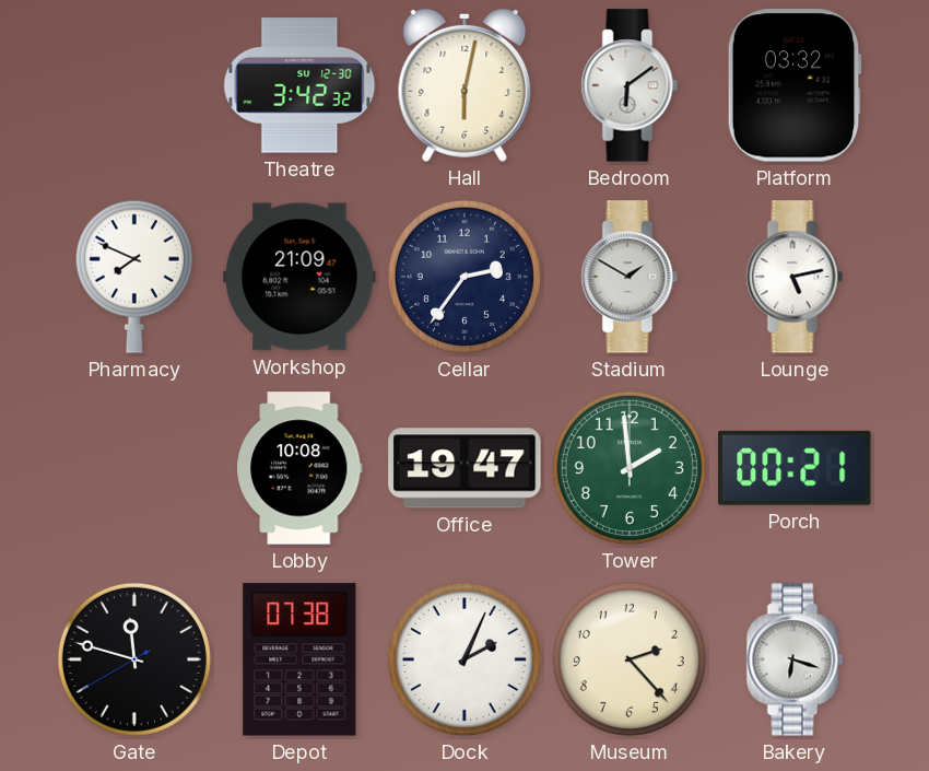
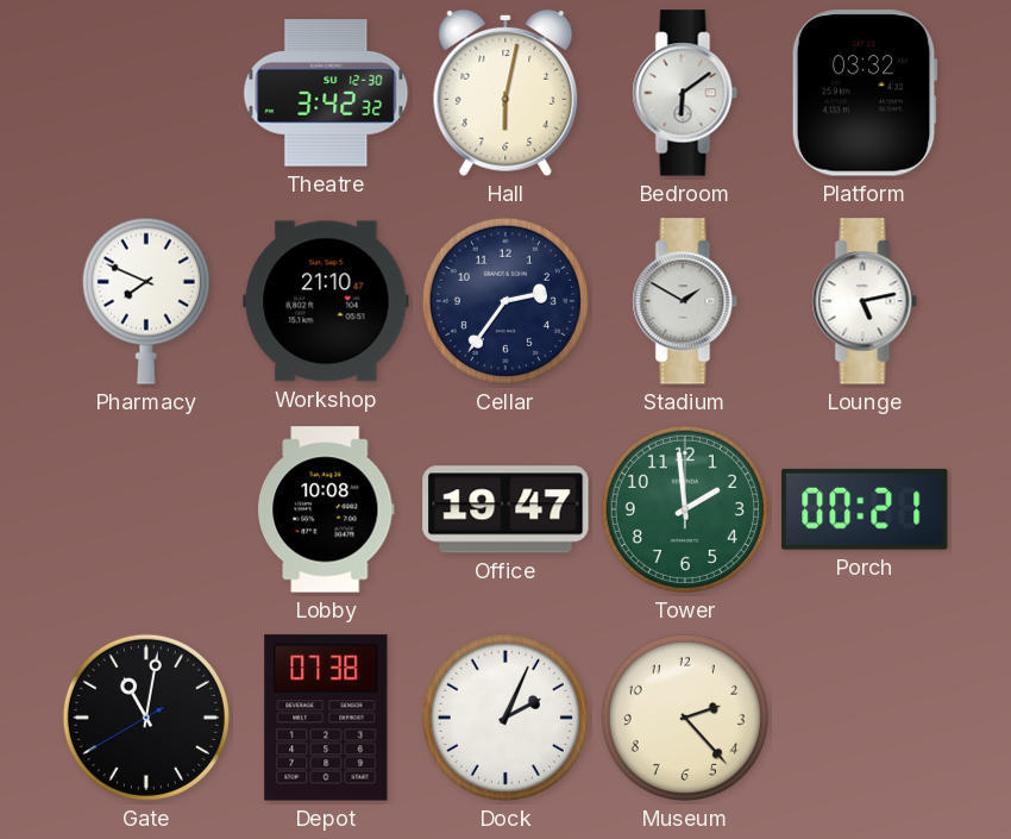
Workshop: 21:09 -> 21:10 (326, 301)
Gate: 11:47 -> 11:01 (146, 718)
Bakery: 6:18 -> none (795, 659)
